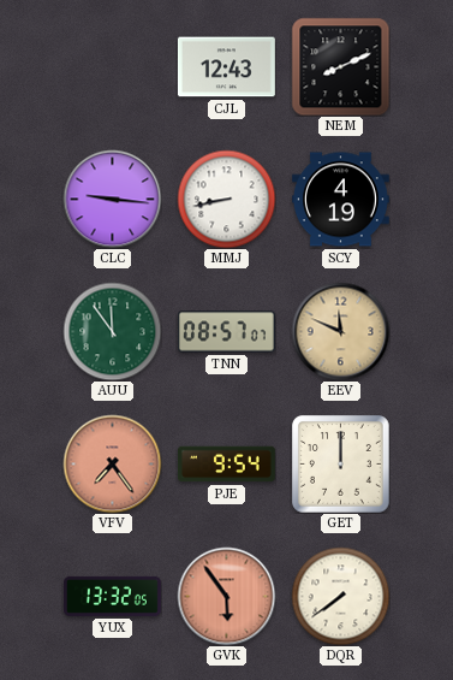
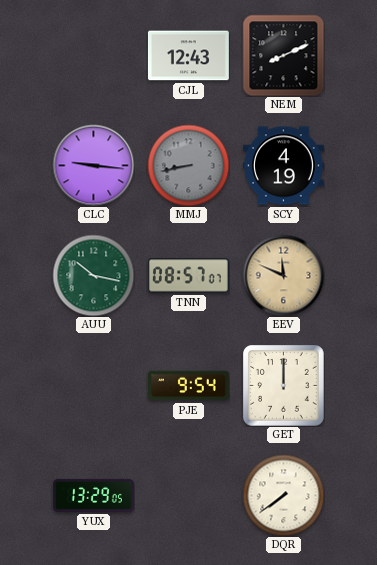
MMJ dial: white -> grey (188, 165)
AUU: 11:54 -> 10:17 (93, 275)
VFV: 7:24 -> none (112, 463)
YUX: 13:32 -> 13:29 (93, 495)
GVK: 5:54 -> none (226, 596)
